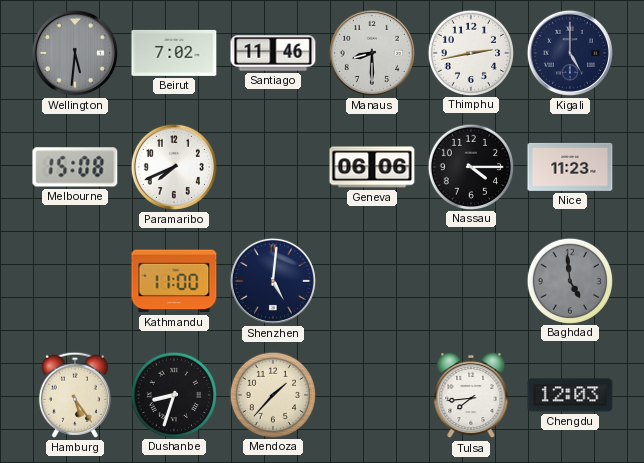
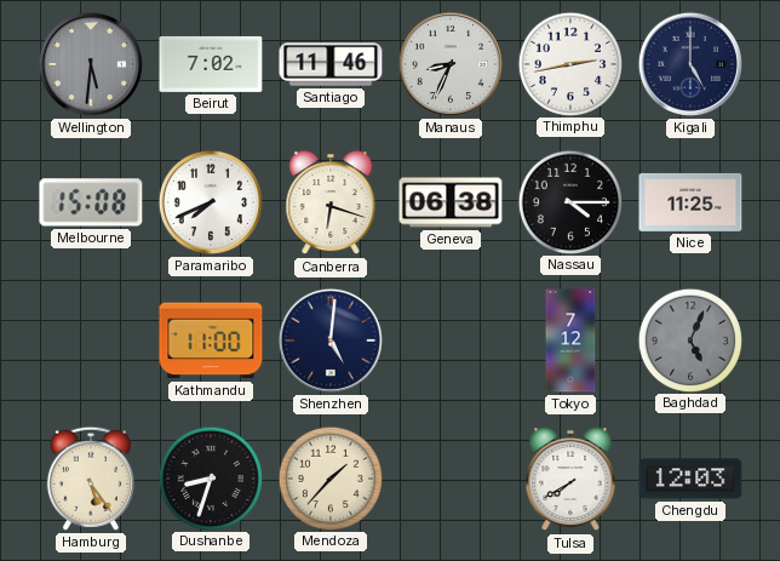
Manaus: 8:30 -> 8:34 (451, 64)
Canberra: none -> 6:18 (331, 202)
Geneva: 06:06 -> 06:38 (451, 202)
Nice: 11:23 -> 11:25 (690, 202)
Tokyo: none -> 7:12 (570, 340)
Baghdad: 4:59 -> 5:04 (689, 339)
Tulsa: 7:44 -> 7:40 (570, 479)
